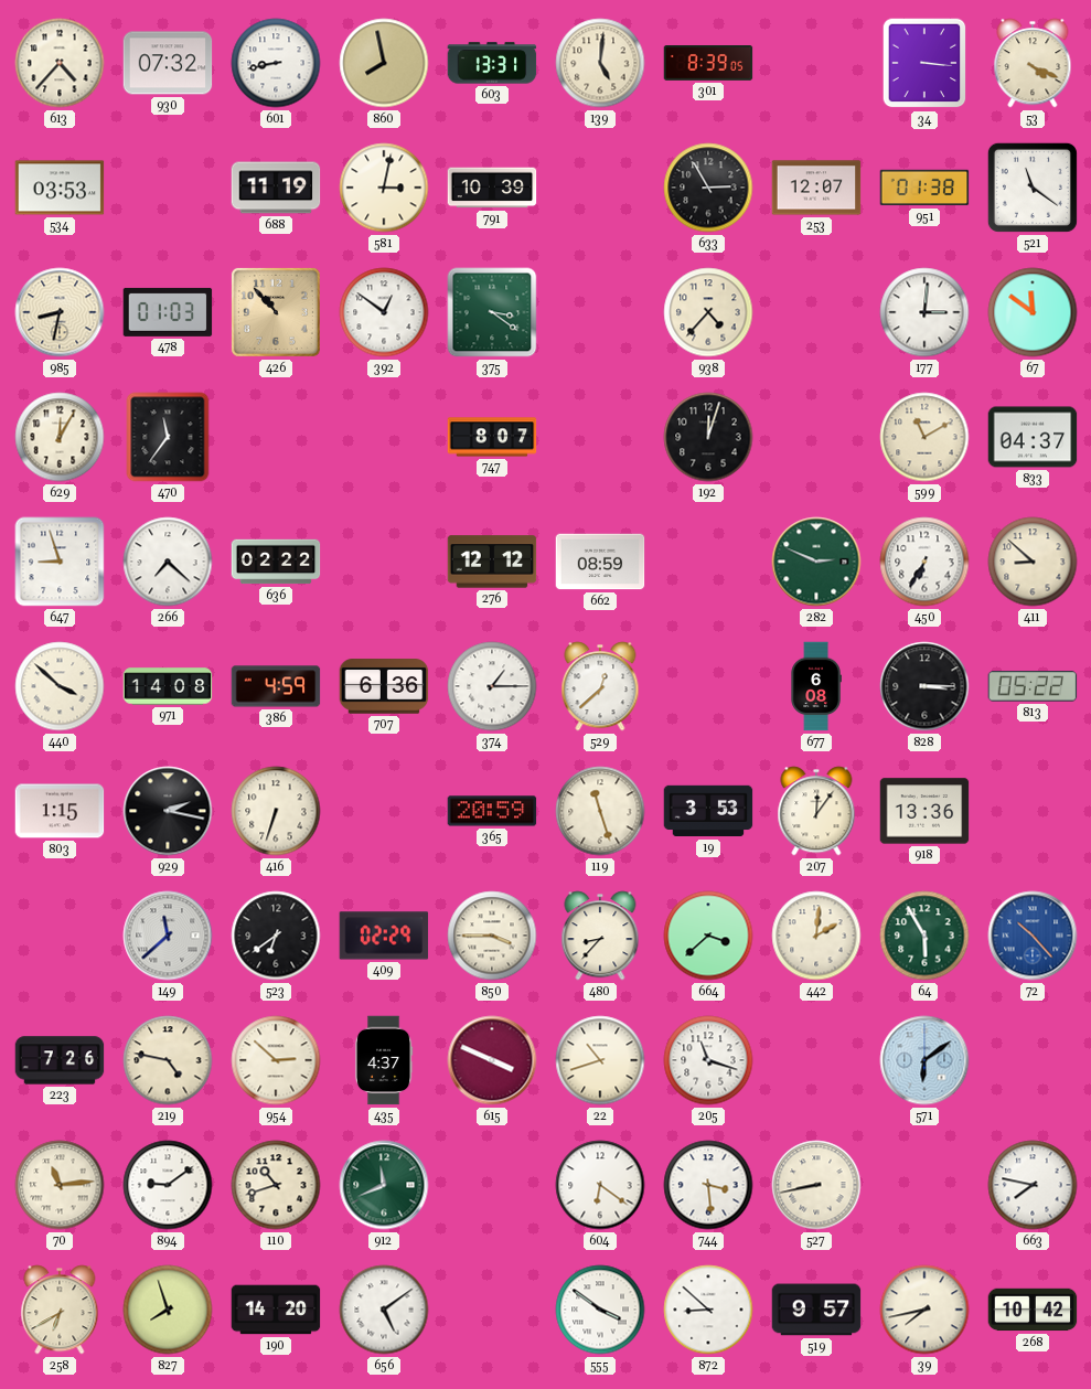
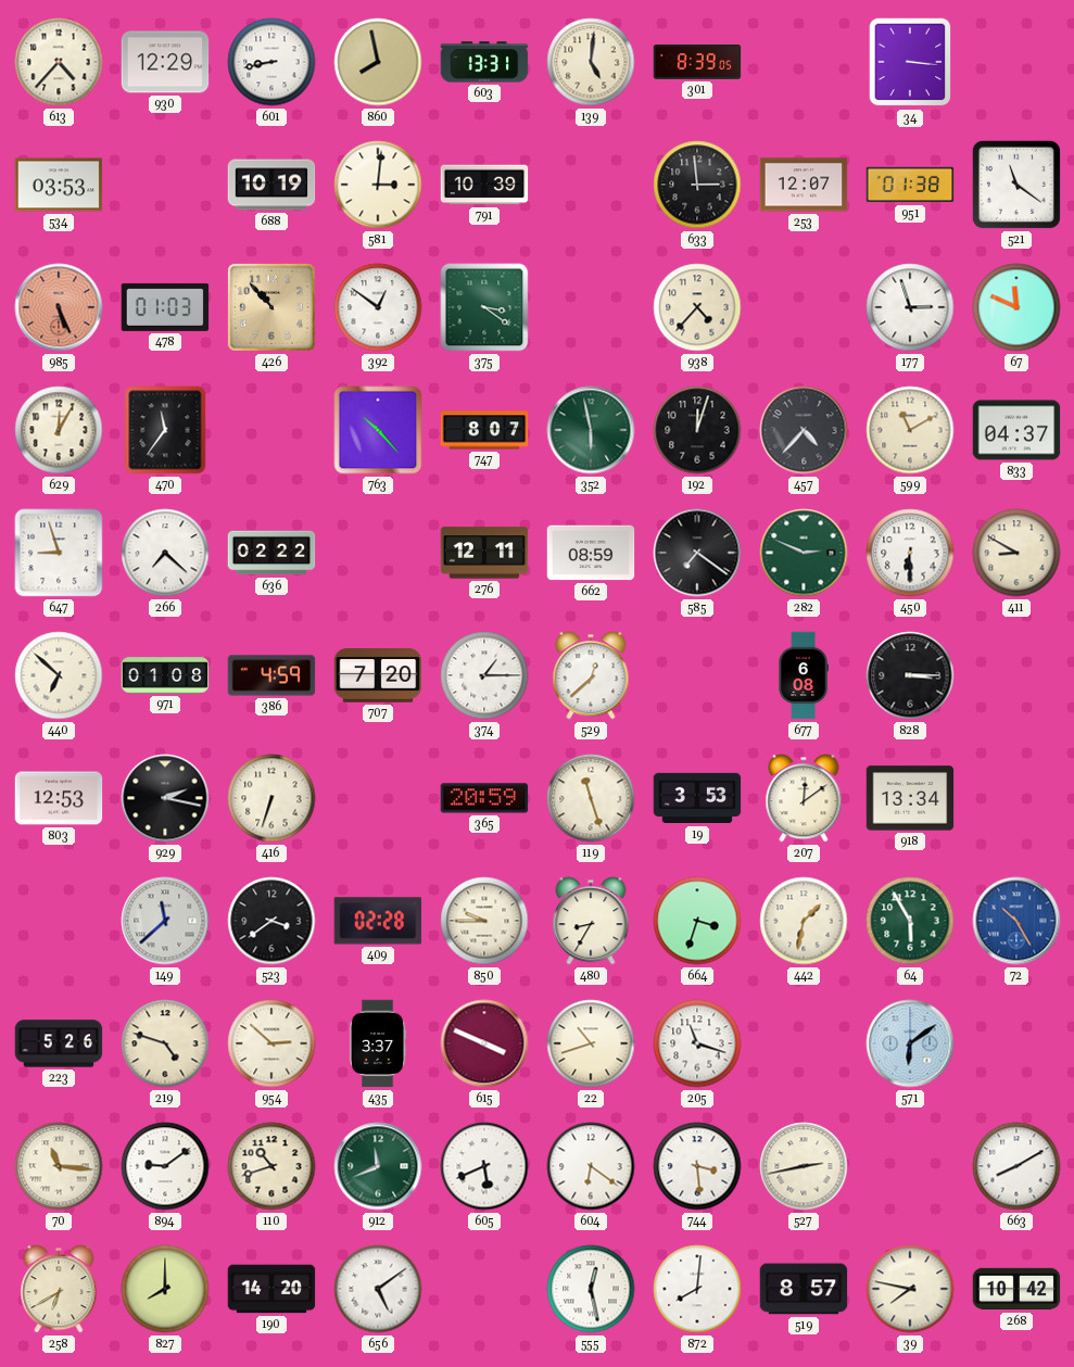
930: 07:32 -> 12:29 (165, 62)
53: 4:19 -> none (1033, 63)
688: 11:19 -> 10:19 (271, 185)
581: 3:02 -> 3:01 (378, 185)
633: 2:55 -> 2:59 (697, 185)
985: 8:32 -> 5:26 (59, 307)
985 dial: cream -> salmon (59, 307)
177: 3:01 -> 2:57 (910, 307)
67: 11:51 -> 11:49 (1016, 307)
763: none -> 10:23 (378, 430)
352: none -> 5:58 (591, 430)
457: none -> 4:37 (804, 430)
276: 12:12 -> 12:11 (484, 553)
585: none -> 7:21 (697, 553)
450: 6:35 -> 6:30 (910, 553)
411: 8:52 -> 8:50 (1016, 553)
440: 3:52 -> 6:52 (59, 675)
971: 14:08 -> 01:08 (165, 675)
707: 6:36 -> 7:20 (378, 675)
813: 05:22 -> none (1033, 686)
803: 1:15 -> 12:53 (59, 798)
207: 12:06 -> 12:09 (804, 798)
918: 13:36 -> 13:34 (910, 798)
523: 6:39 -> 3:39 (271, 921)
409: 02:29 -> 02:28 (378, 921)
850: 3:45 -> 9:45 (484, 921)
480: 8:37 -> 8:35 (591, 921)
664: 3:38 -> 3:33 (697, 921)
442: 2:01 -> 1:32 (804, 921)
72: 10:23 -> 10:25 (1016, 921)
223: 7:26 -> 5:26 (59, 1043)
219: 4:47 -> 4:48 (165, 1043)
435: 4:37 -> 3:37 (378, 1043)
70: 11:14 -> 11:16 (59, 1166)
605: none -> 5:41 (484, 1166)
527: 8:43 -> 2:43 (804, 1166)
663: 7:47 -> 8:10 (1016, 1166)
827: 7:57 -> 8:00 (165, 1289)
555: 3:51 -> 12:28 (591, 1289)
872: 8:52 -> 8:01 (697, 1289)
519: 9:57 -> 8:57 (804, 1289)
39: 7:43 -> 7:47 (910, 1289)
